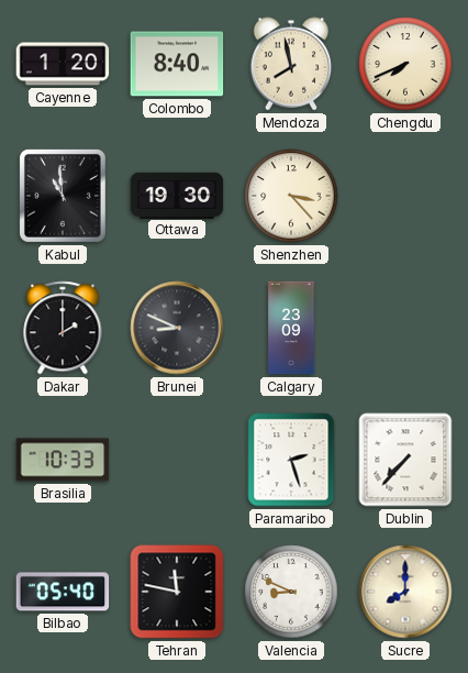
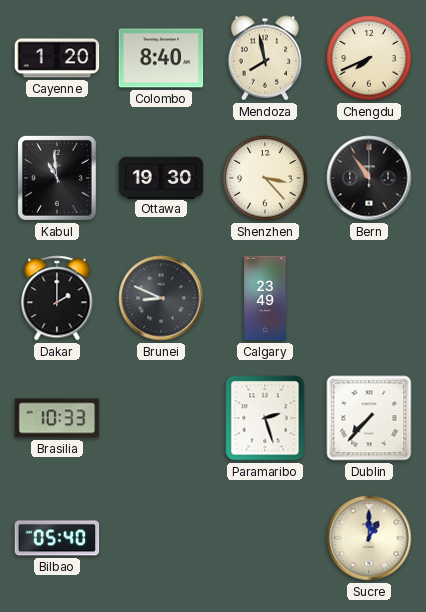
Bern: none -> 10:54 (369, 178)
Calgary: 23:09 -> 23:49 (265, 298)
Tehran: 11:47 -> none (177, 592)
Valencia: 8:49 -> none (291, 592)
Sucre: 8:00 -> 1:00 (369, 538)
